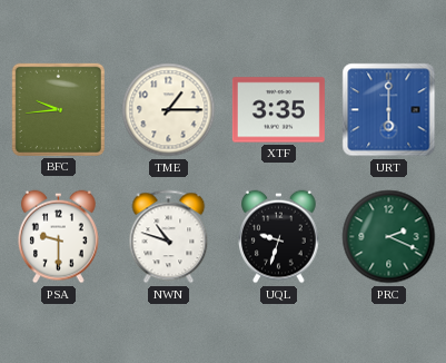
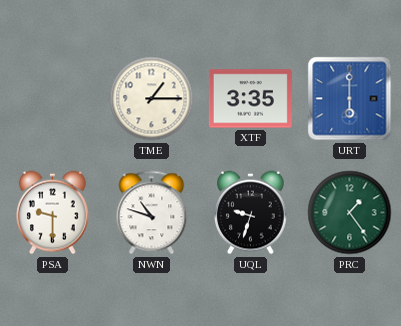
BFC: 9:44 -> none (58, 109)
PRC: 2:19 -> 1:24 (350, 213)
